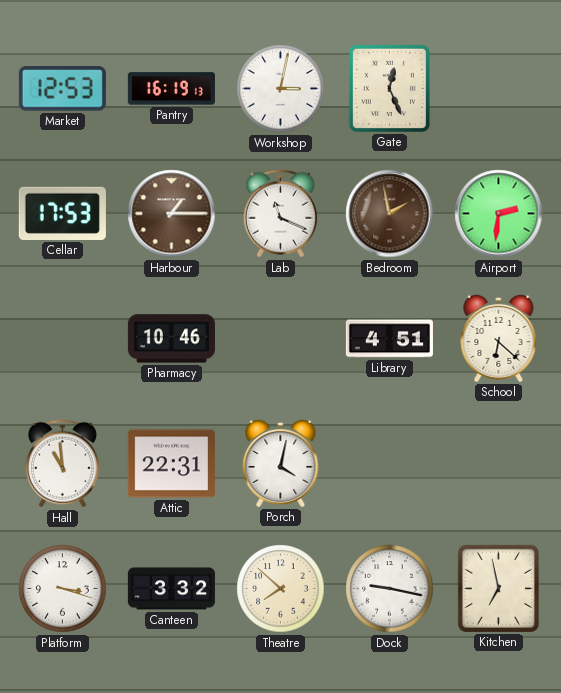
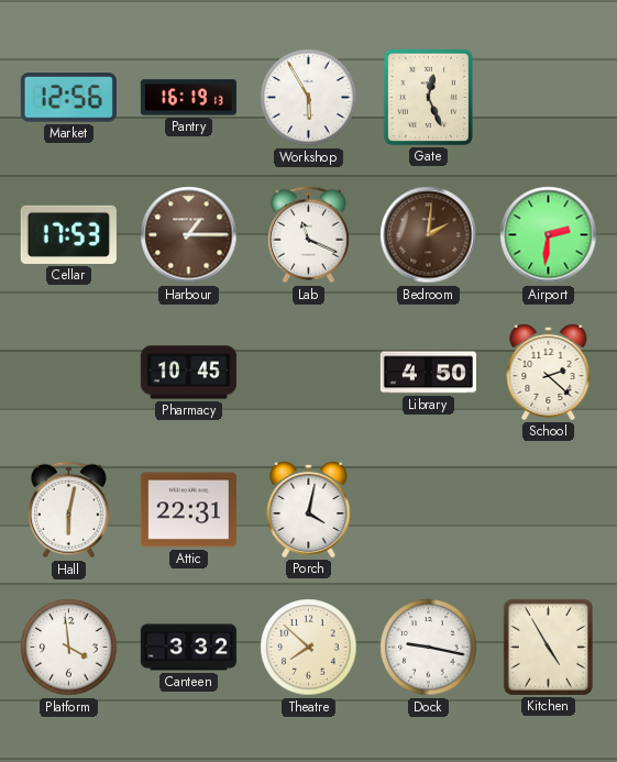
Market: 12:53 -> 12:56 (68, 98)
Workshop: 3:02 -> 5:55 (309, 98)
Bedroom: 1:58 -> 2:01 (429, 235)
Pharmacy: 10:46 -> 10:45 (188, 373)
Library: 4:51 -> 4:50 (428, 373)
School: 6:22 -> 2:22 (549, 372)
Hall: 10:59 -> 6:02 (68, 510)
Platform: 3:18 -> 3:59 (69, 648)
Kitchen: 6:58 -> 4:55 (548, 647)
